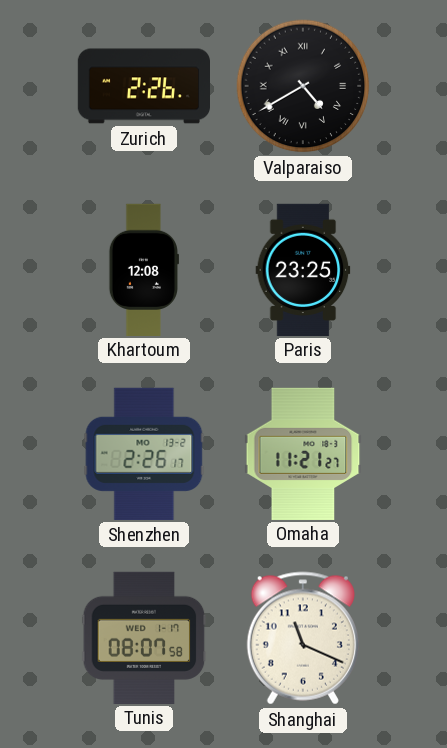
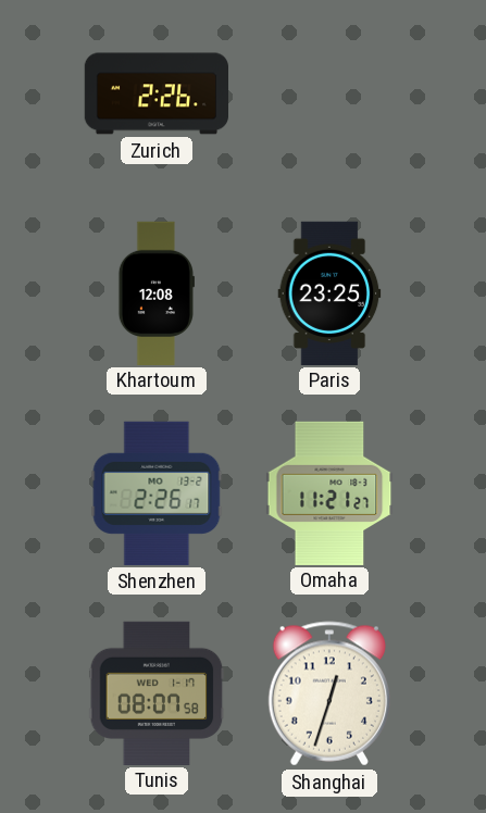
Valparaiso: 4:40 -> none (303, 86)
Shanghai: 11:19 -> 12:33 (329, 693)
